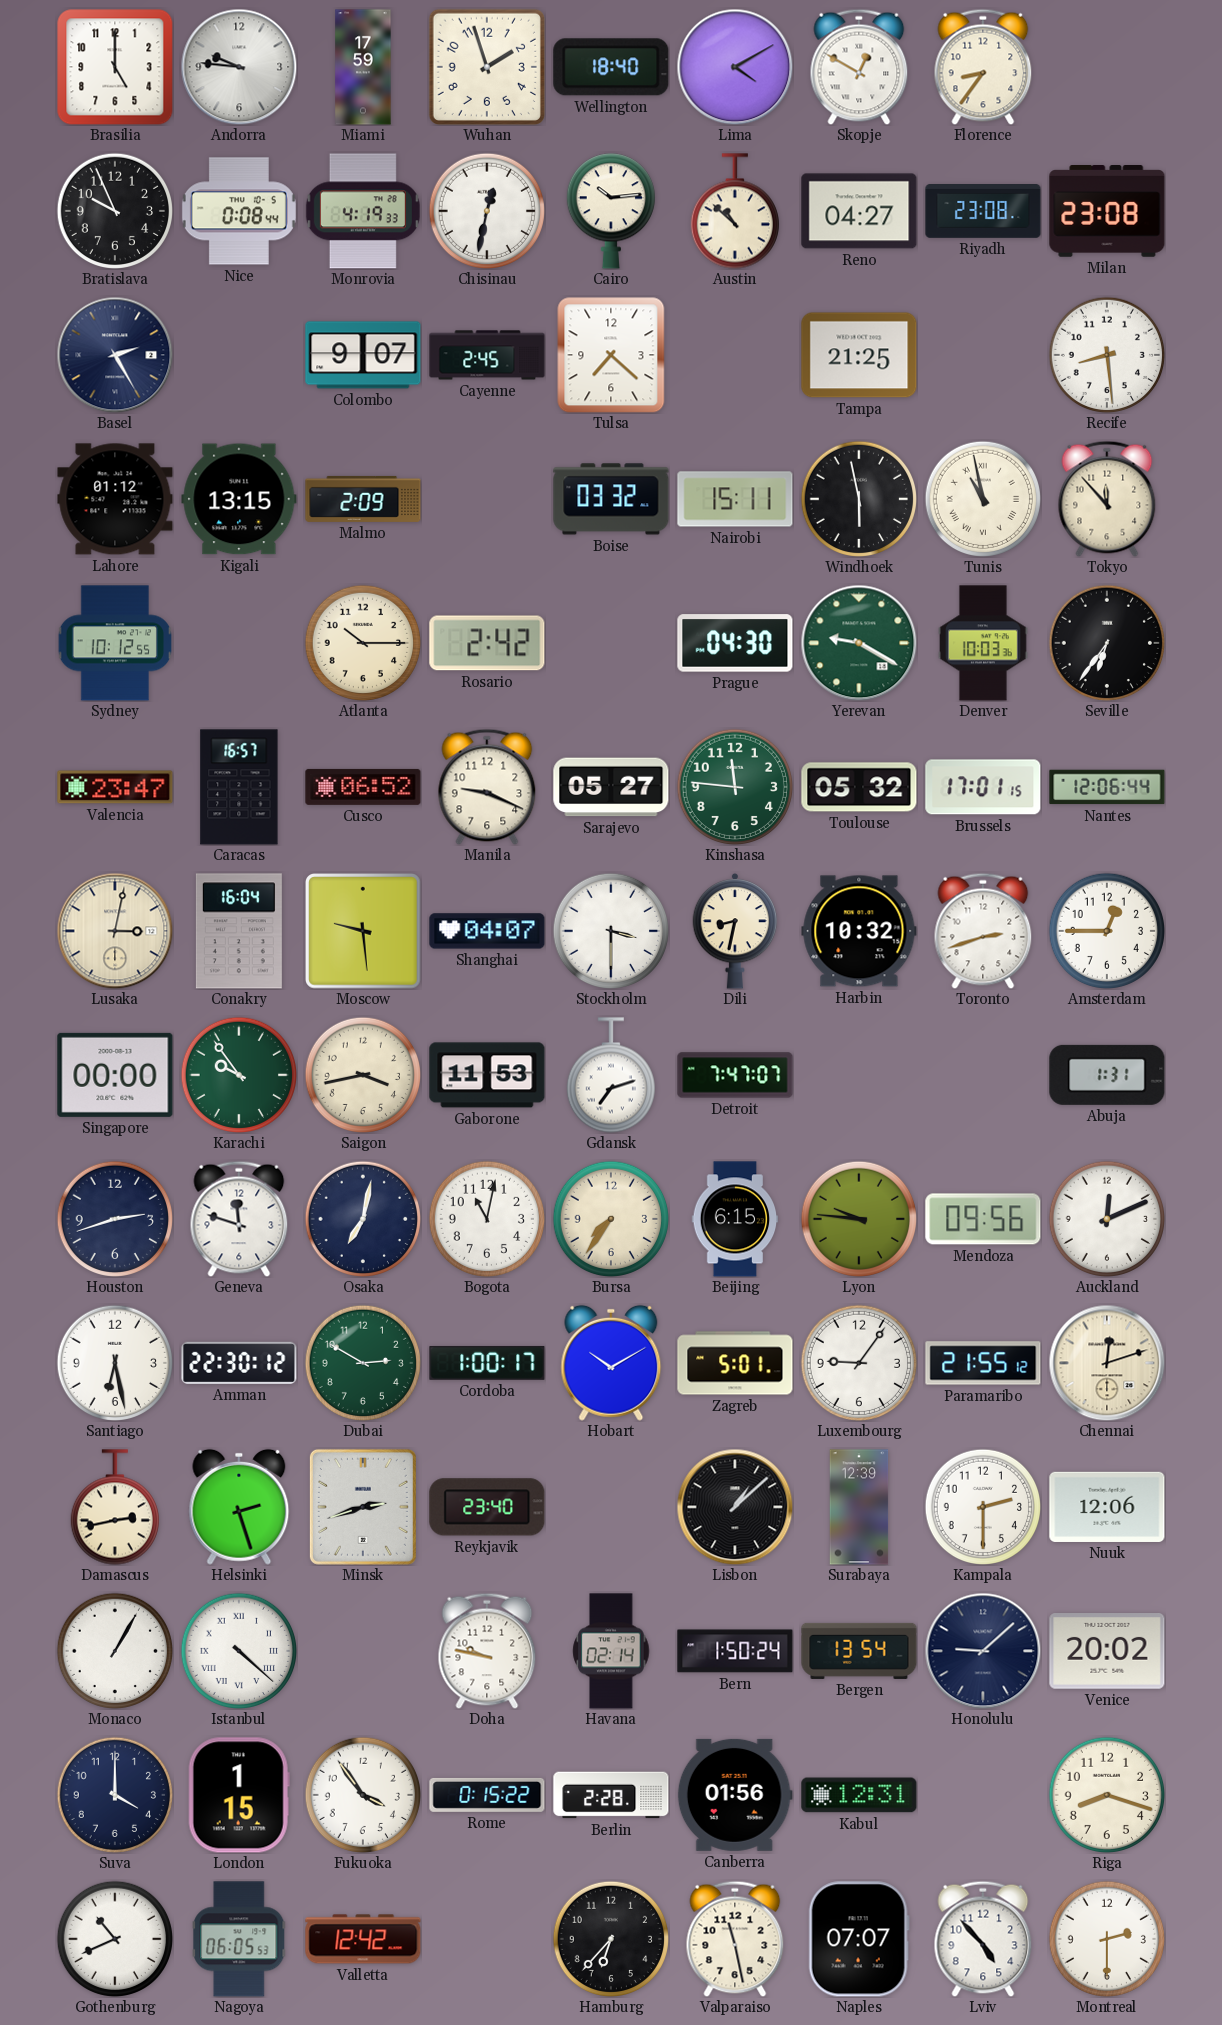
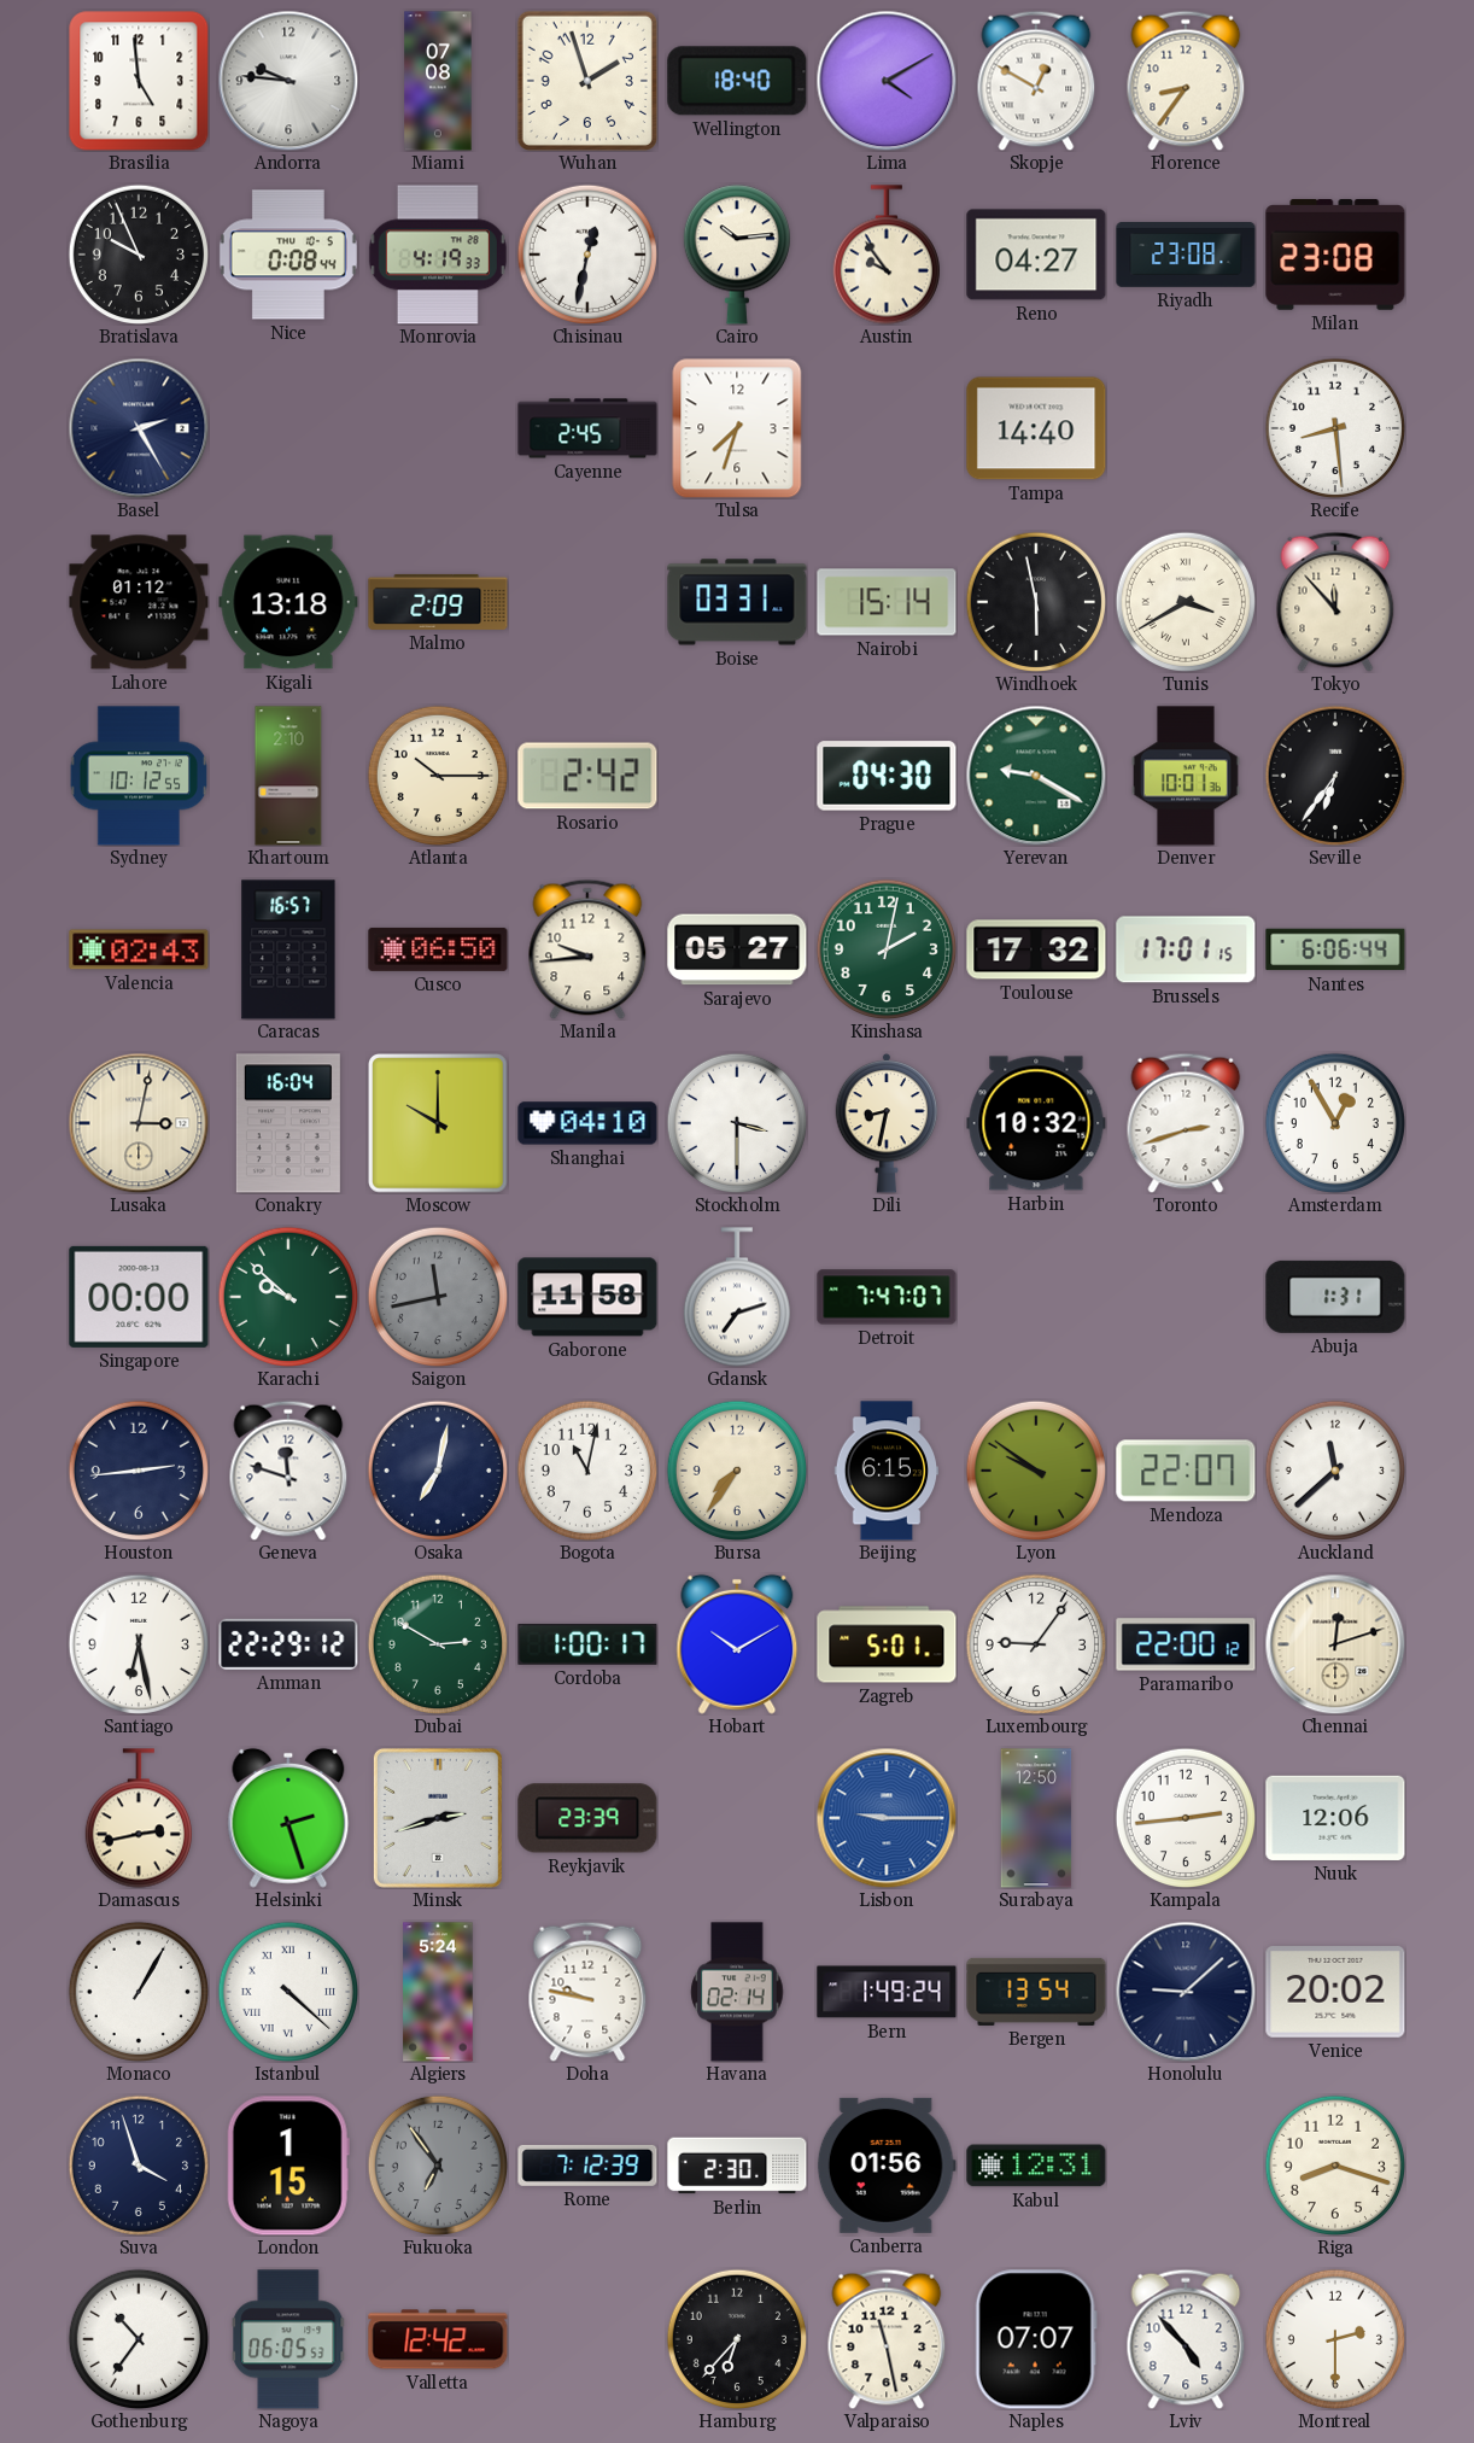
Brasilia: 5:00 -> 4:59 (139, 81)
Miami: 17:59 -> 07:08 (438, 81)
Austin: 10:52 -> 9:54 (887, 255)
Colombo: 9:07 -> none (363, 355)
Tulsa: 7:22 -> 7:33 (737, 428)
Tampa: 21:25 -> 14:40 (1036, 428)
Kigali: 13:15 -> 13:18 (288, 602)
Boise: 03:32 -> 03:31 (737, 602)
Nairobi: 15:11 -> 15:14 (887, 602)
Tunis: 10:58 -> 3:40 (1185, 601)
Khartoum: none -> 2:10 (288, 776)
Denver: 10:03 -> 10:01 (1187, 776)
Valencia: 23:47 -> 02:43 (139, 949)
Cusco: 06:52 -> 06:50 (438, 949)
Manila: 9:19 -> 9:44 (587, 949)
Kinshasa: 11:46 -> 2:02 (885, 948)
Toulouse: 05:32 -> 17:32 (1036, 949)
Nantes: 12:06 -> 6:06 (1335, 949)
Moscow: 9:29 -> 10:00 (439, 1124)
Shanghai: 04:07 -> 04:10 (587, 1123)
Amsterdam: 12:45 -> 12:55 (1334, 1122)
Karachi: 9:54 -> 9:52 (287, 1296)
Saigon: 3:43 -> 11:43 (437, 1296)
Saigon dial: cream -> grey (437, 1296)
Gaborone: 11:53 -> 11:58 (587, 1297)
Houston: 2:42 -> 2:44 (138, 1469)
Lyon: 9:46 -> 9:51 (1035, 1469)
Mendoza: 09:56 -> 22:07 (1186, 1471)
Auckland: 12:11 -> 11:38 (1334, 1469)
Amman: 22:30 -> 22:29 (288, 1644)
Paramaribo: 21:55 -> 22:00 (1186, 1644)
Reykjavik: 23:40 -> 23:39 (587, 1818)
Lisbon: 1:08 -> 9:15 (887, 1818)
Lisbon dial: black -> blue (887, 1818)
Surabaya: 12:39 -> 12:50 (1036, 1818)
Kampala: 2:30 -> 2:44 (1185, 1817)
Algiers: none -> 5:24 (438, 1992)
Bern: 1:50 -> 1:49 (887, 1992)
Suva: 4:00 -> 3:57 (138, 2164)
Fukuoka: 3:54 -> 6:54 (437, 2164)
Fukuoka dial: white -> grey (437, 2164)
Rome: 0:15 -> 7:12 (587, 2166)
Berlin: 2:28 -> 2:30 (737, 2166)
Gothenburg: 10:41 -> 10:36 (138, 2338)
